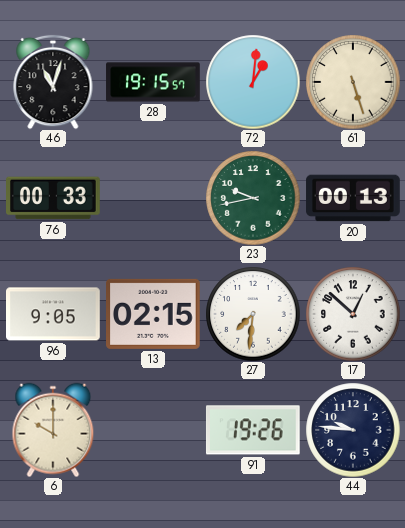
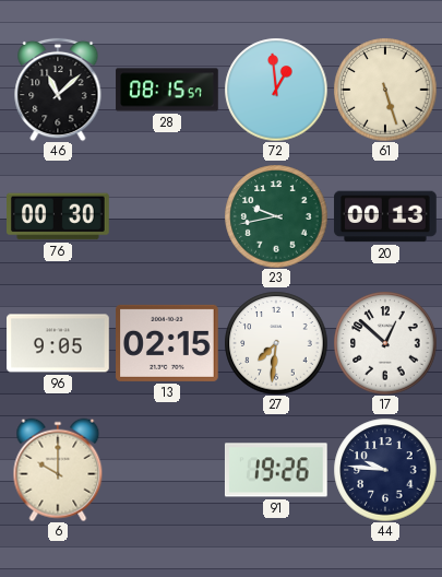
46: 11:03 -> 11:08 (58, 90)
28: 19:15 -> 08:15 (167, 90)
72: 1:01 -> 12:59 (276, 90)
76: 00:33 -> 00:30 (59, 216)
